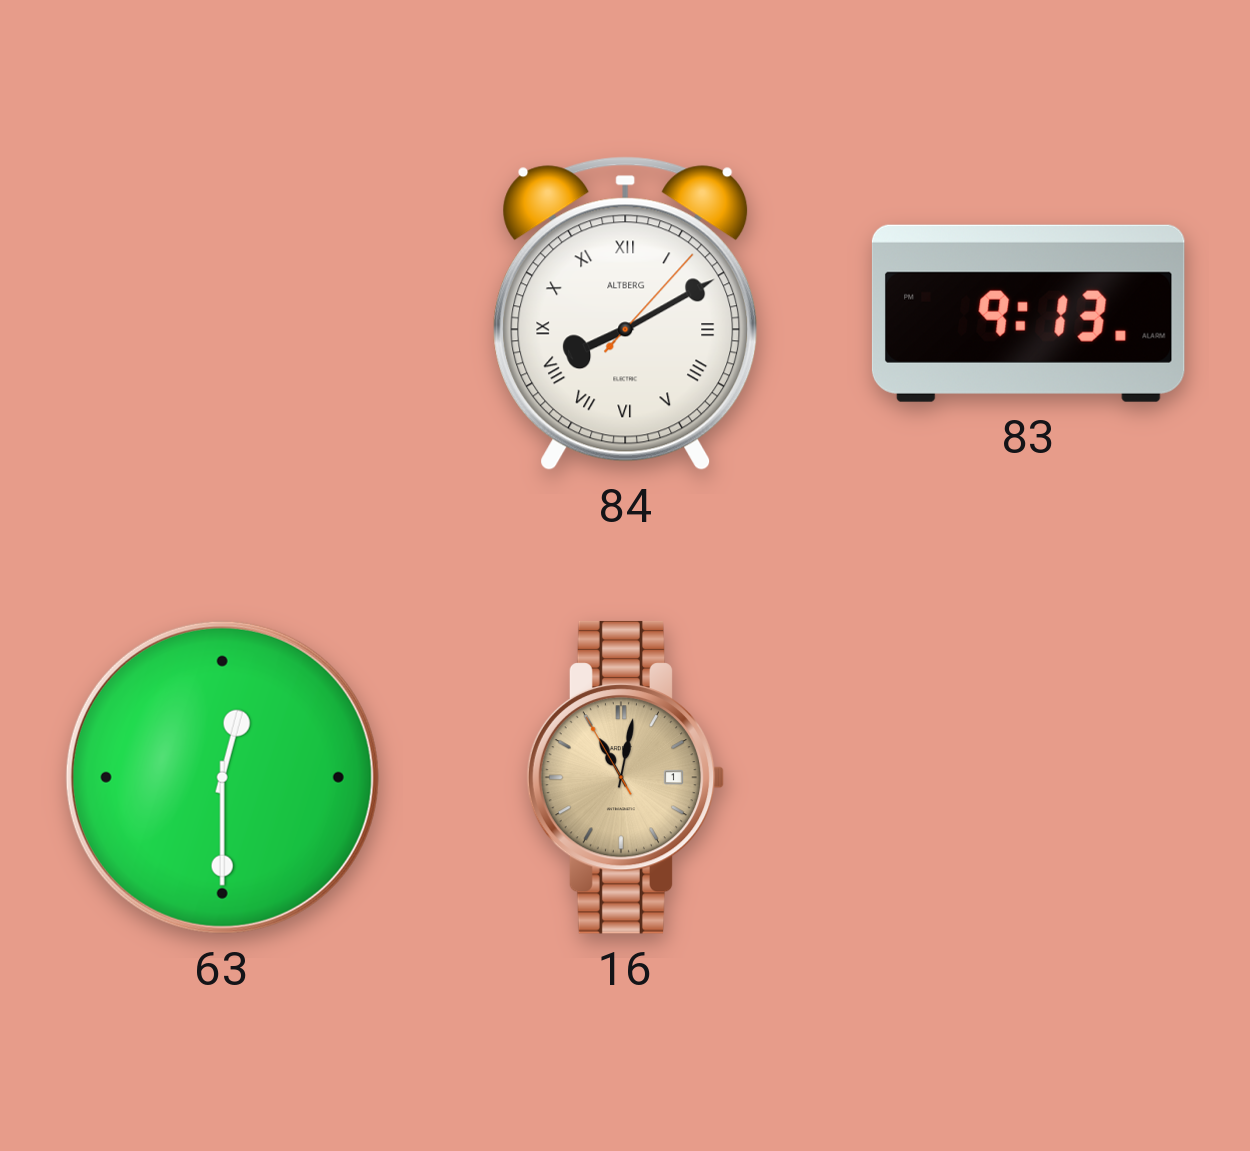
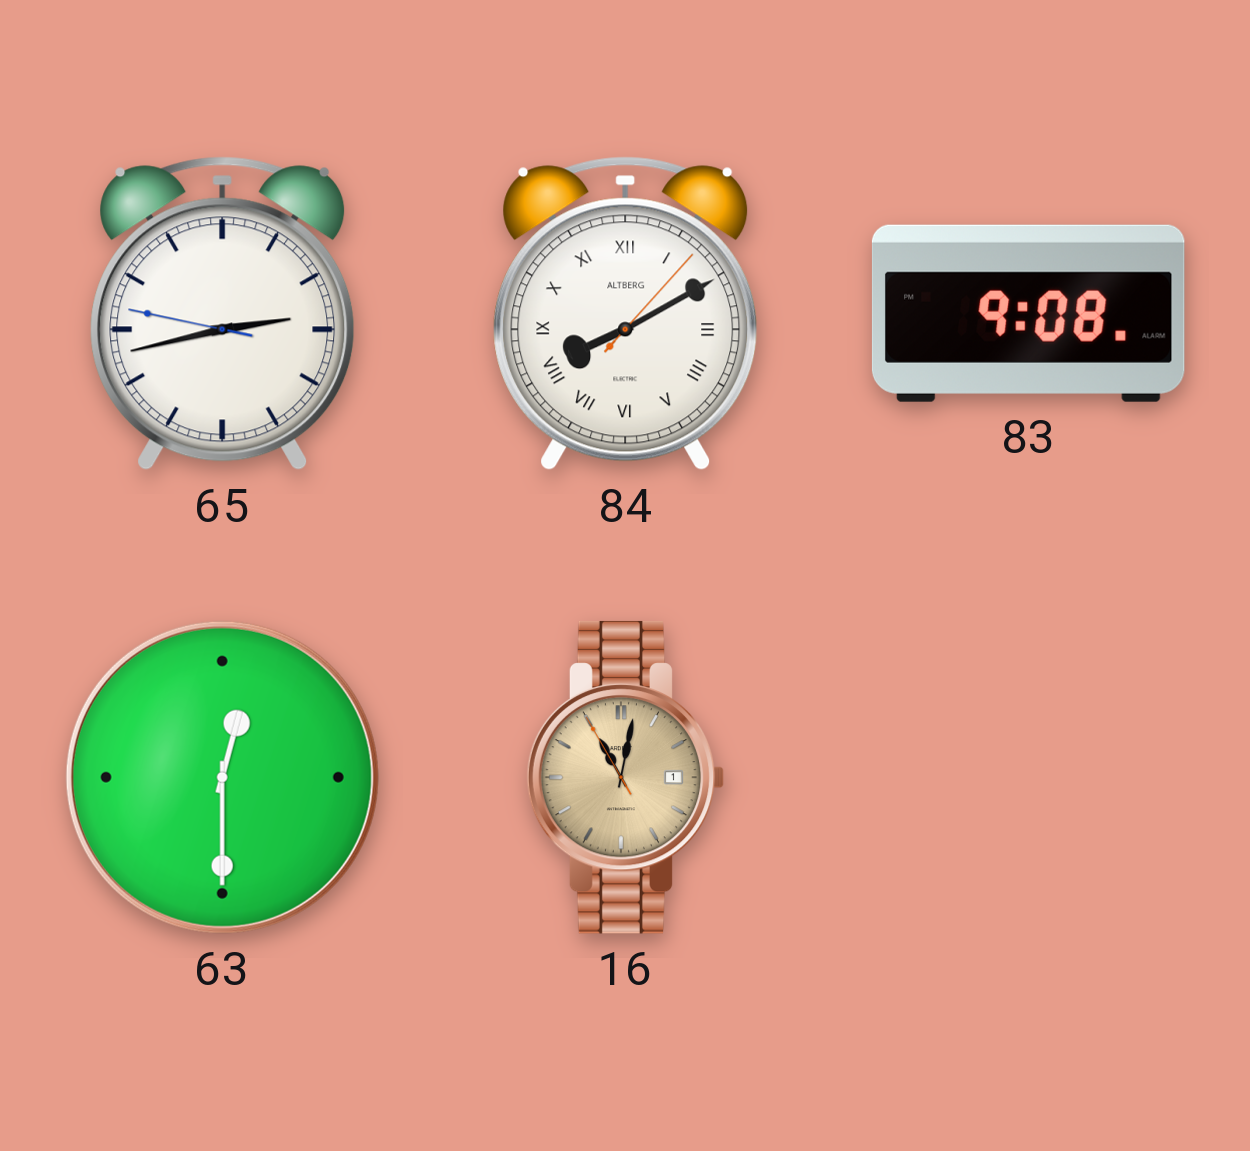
65: none -> 2:42 (223, 314)
83: 9:13 -> 9:08 (1028, 313)
